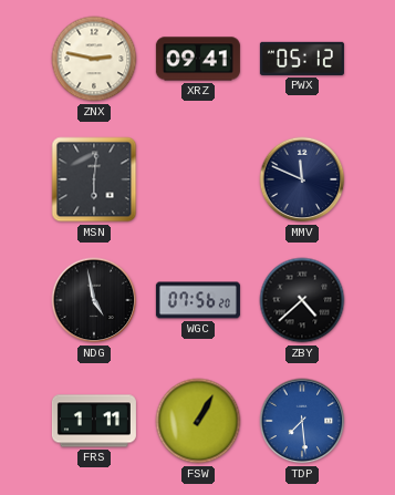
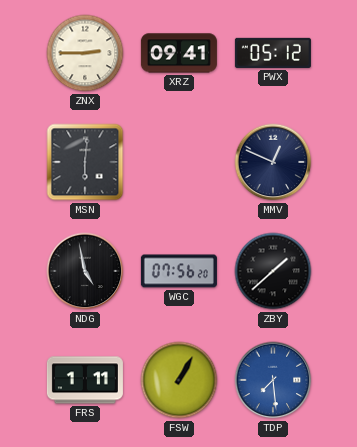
ZNX: 2:47 -> 2:45 (85, 53)
MMV: 11:49 -> 12:49 (273, 162)
ZBY: 4:38 -> 1:38 (273, 271)
